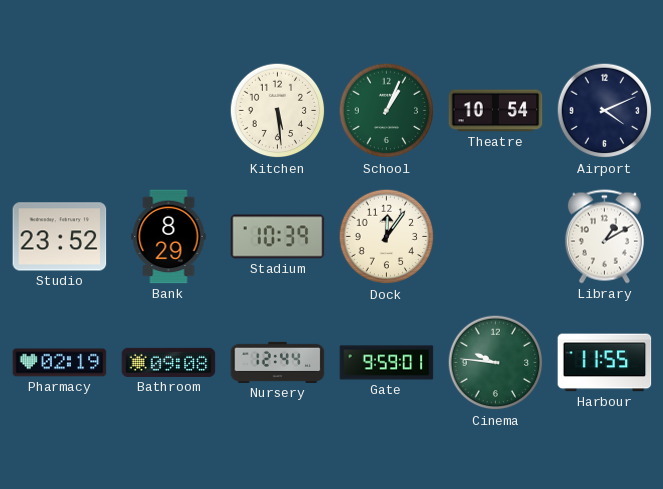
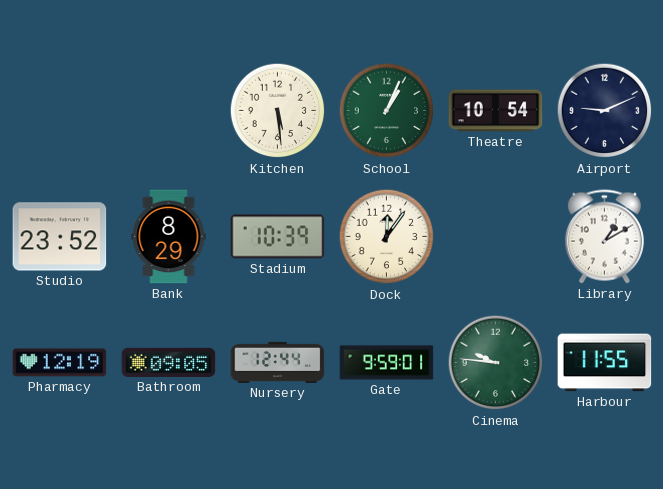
Airport: 4:11 -> 9:11 (605, 111)
Pharmacy: 02:19 -> 12:19 (60, 363)
Bathroom: 09:08 -> 09:05 (169, 362)
